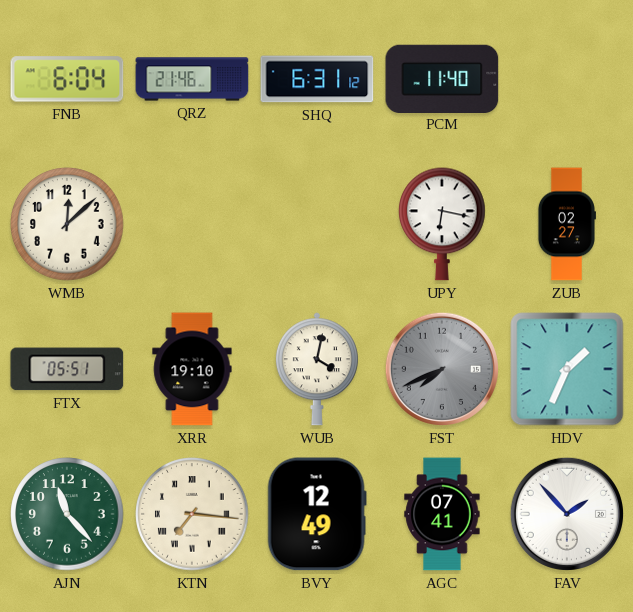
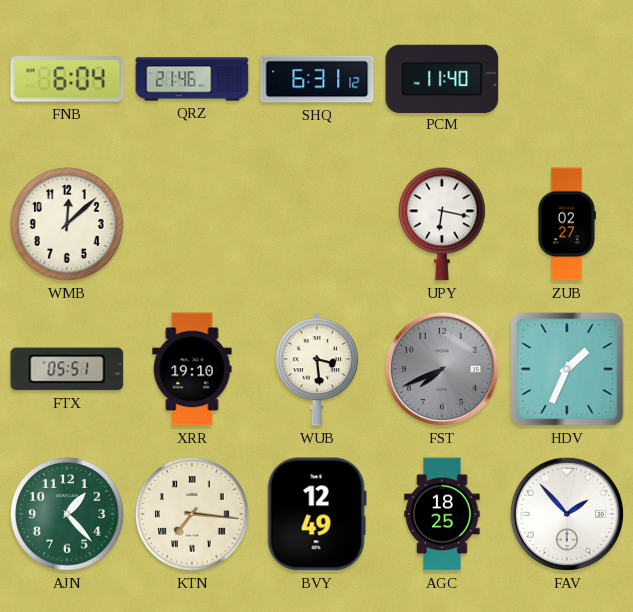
WUB: 4:02 -> 3:29 (317, 369)
AJN: 11:23 -> 1:23 (67, 514)
AGC: 07:41 -> 18:25 (442, 514)
